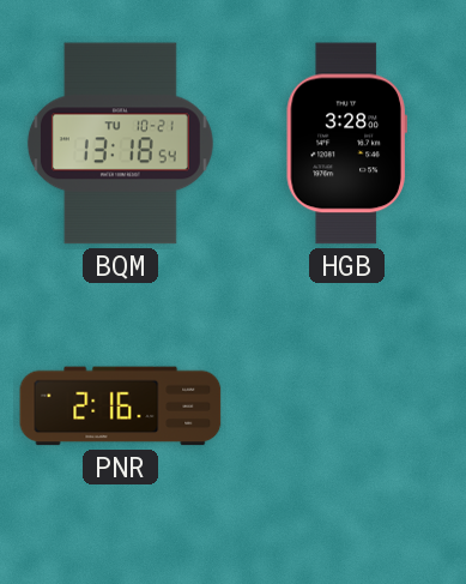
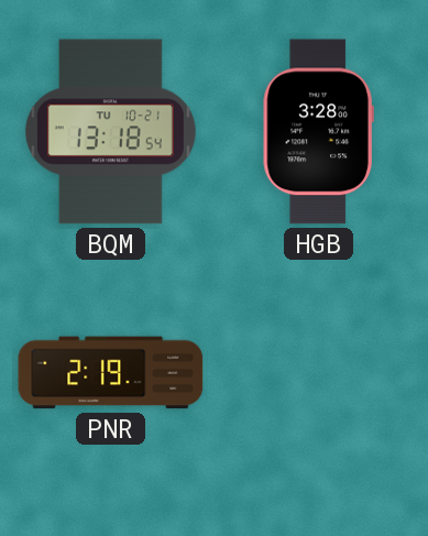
PNR: 2:16 -> 2:19 (111, 373)
